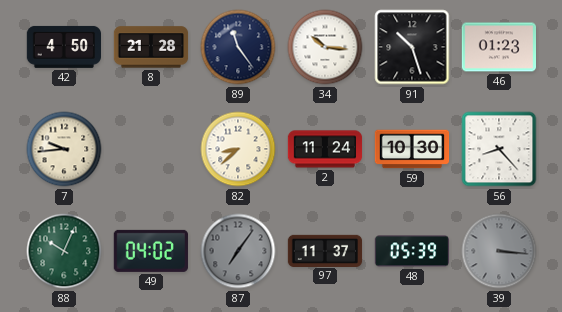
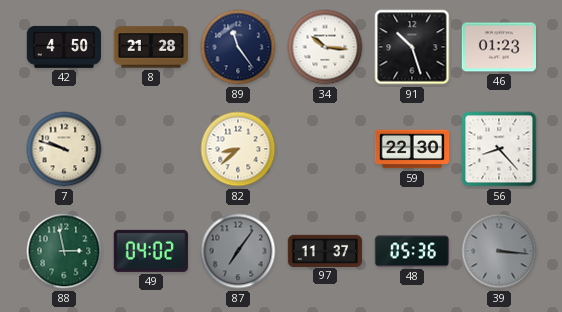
7: 9:44 -> 9:48 (64, 149)
2: 11:24 -> none (325, 149)
59: 10:30 -> 22:30 (412, 149)
88: 10:04 -> 2:58 (64, 251)
48: 05:39 -> 05:36 (411, 251)
